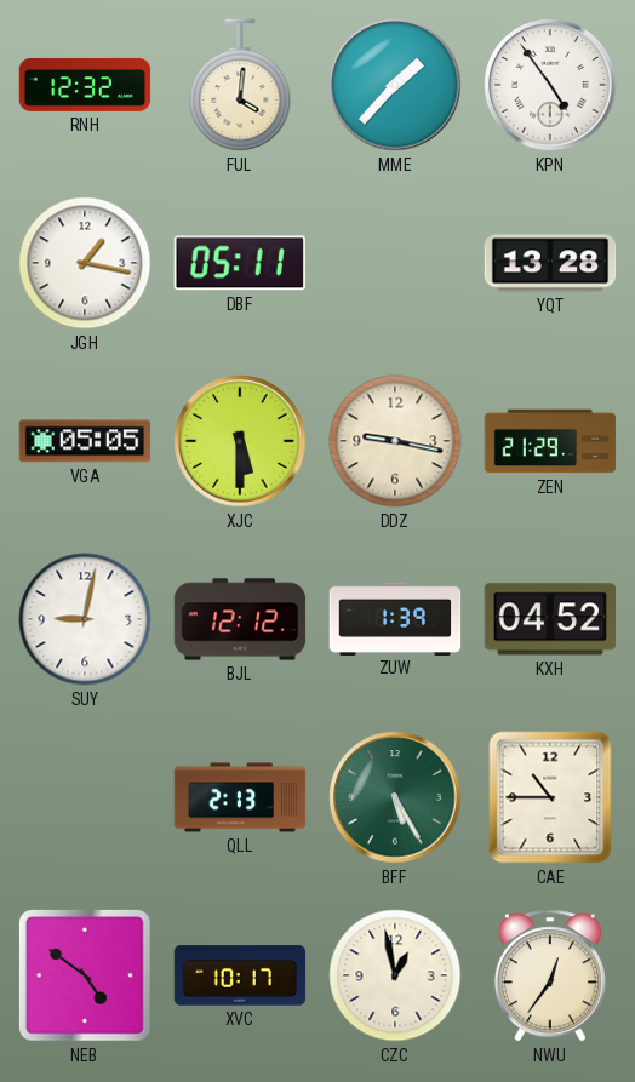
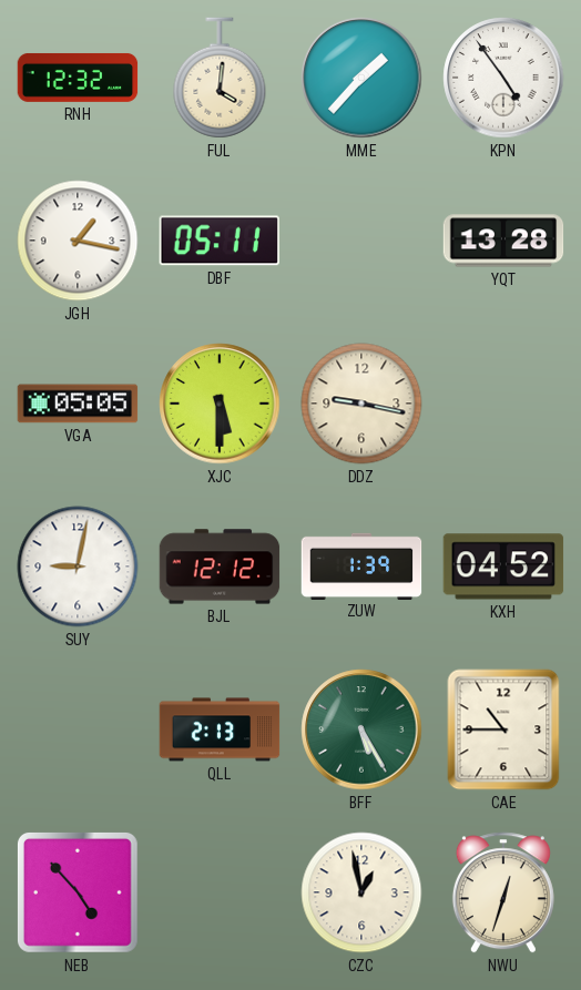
ZEN: 21:29 -> none (550, 441)
NEB: 4:51 -> 4:53 (78, 892)
XVC: 10:17 -> none (240, 975)
NWU: 12:36 -> 12:33 (503, 892)
